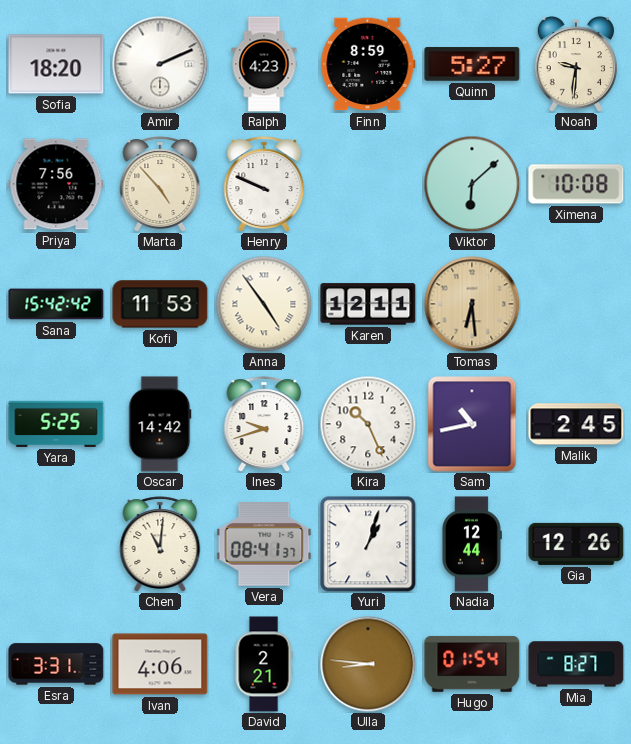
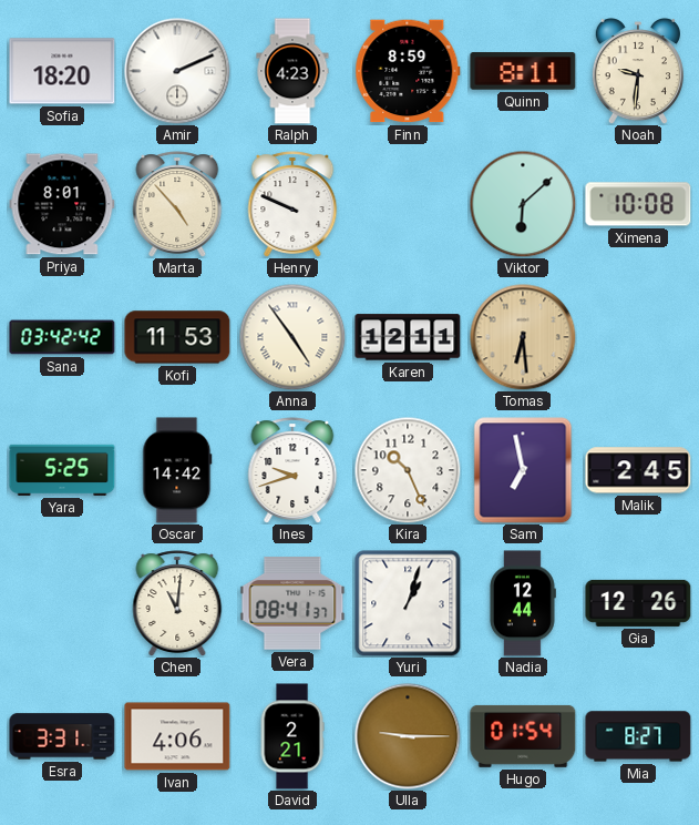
Quinn: 5:27 -> 8:11 (523, 71)
Priya: 7:56 -> 8:01 (62, 204)
Sana: 15:42 -> 03:42 (62, 337)
Sam: 10:43 -> 6:58 (523, 470)
Ulla: 8:46 -> 9:15 (408, 736)
